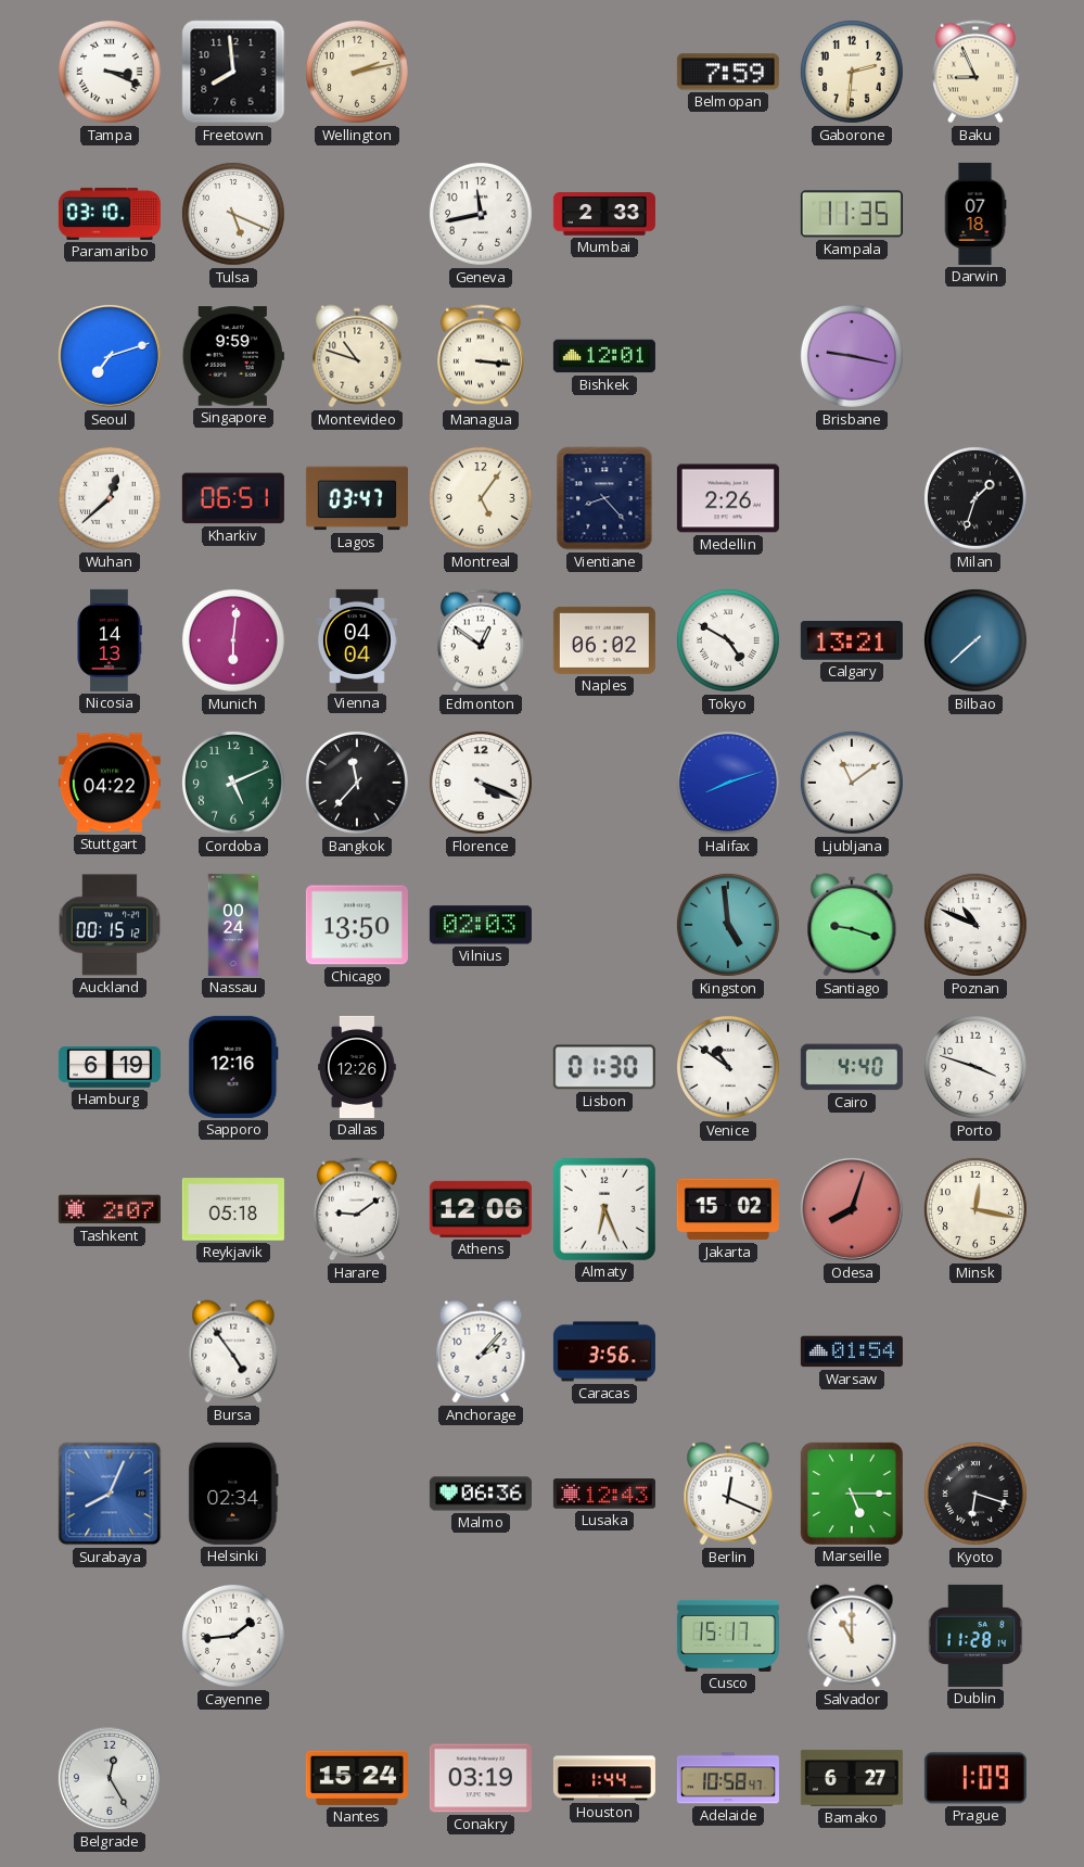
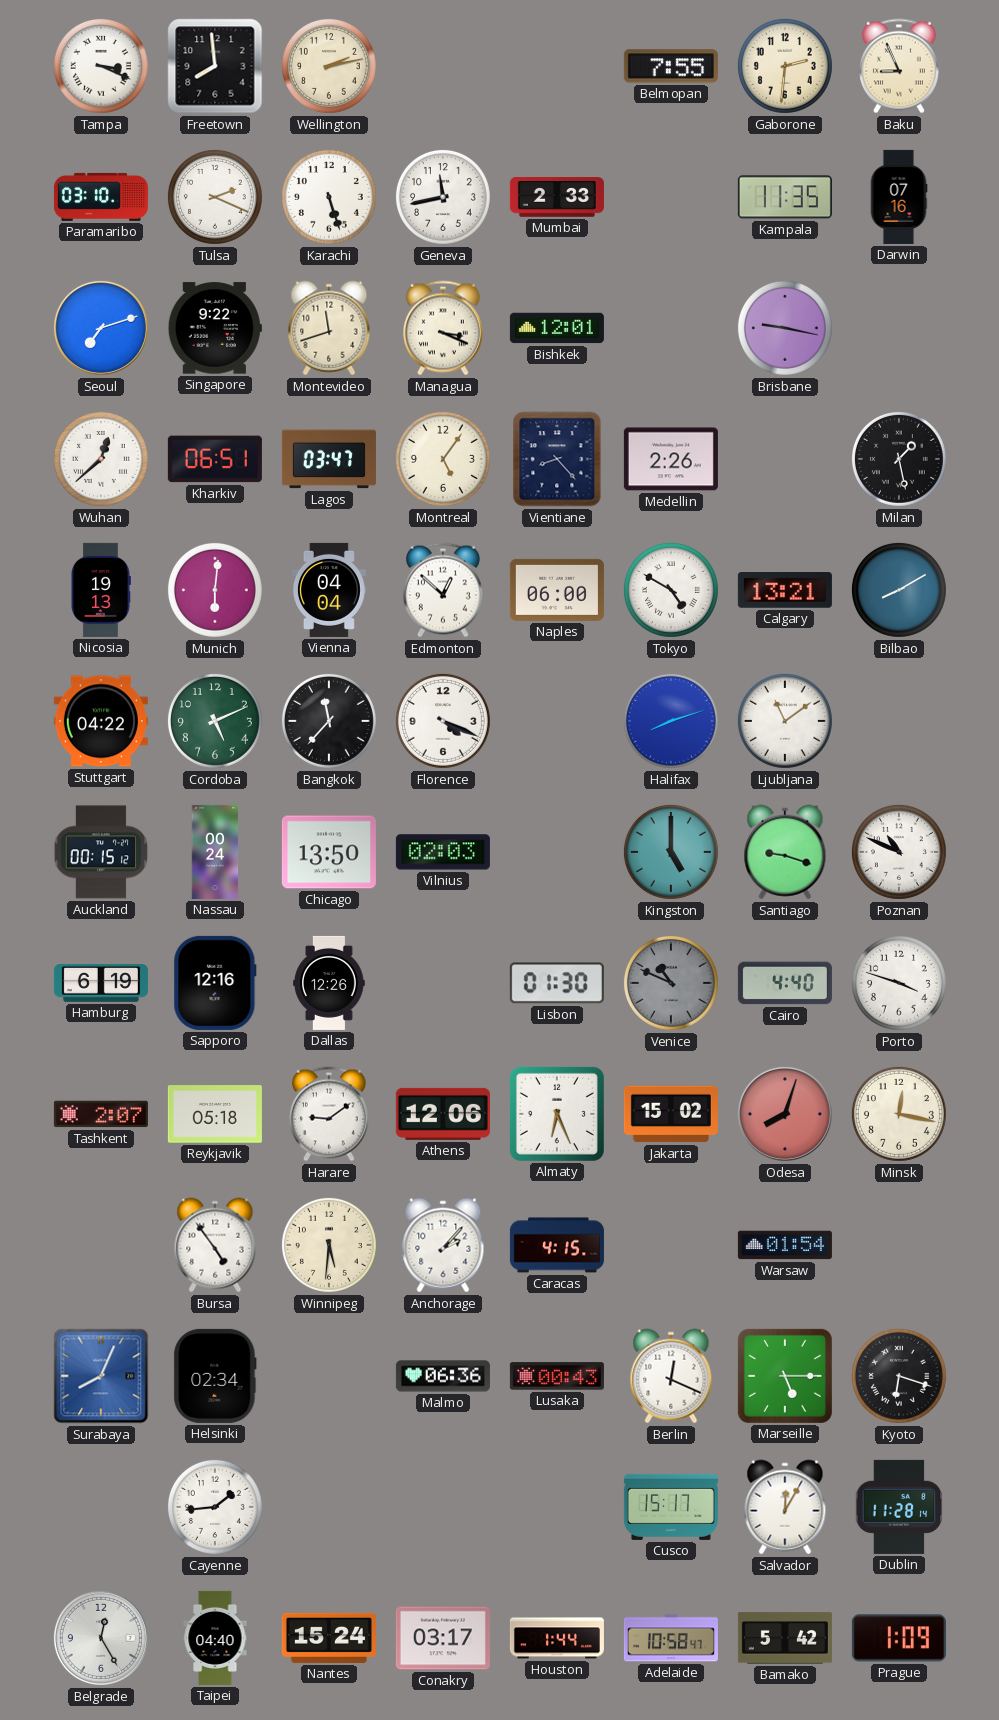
Belmopan: 7:59 -> 7:55 (671, 66)
Tulsa: 5:19 -> 2:19 (215, 197)
Karachi: none -> 5:27 (329, 197)
Darwin: 07:18 -> 07:16 (899, 197)
Singapore: 9:59 -> 9:22 (215, 328)
Montevideo: 10:48 -> 11:42 (329, 328)
Managua: 3:16 -> 3:19 (443, 328)
Milan: 1:33 -> 1:28 (899, 459)
Nicosia: 14:13 -> 19:13 (101, 590)
Edmonton: 12:51 -> 12:52 (443, 590)
Naples: 06:02 -> 06:00 (557, 590)
Bilbao: 7:38 -> 8:10 (899, 590)
Kingston: 4:59 -> 5:00 (671, 852)
Venice: 10:51 -> 10:49 (671, 983)
Venice dial: white -> grey (671, 983)
Winnipeg: none -> 5:31 (329, 1245)
Caracas: 3:56 -> 4:15 (557, 1245)
Lusaka: 12:43 -> 00:43 (557, 1376)
Salvador: 11:00 -> 12:05 (785, 1507)
Taipei: none -> 04:40 (215, 1638)
Conakry: 03:19 -> 03:17 (443, 1638)
Bamako: 6:27 -> 5:42 (785, 1638)
